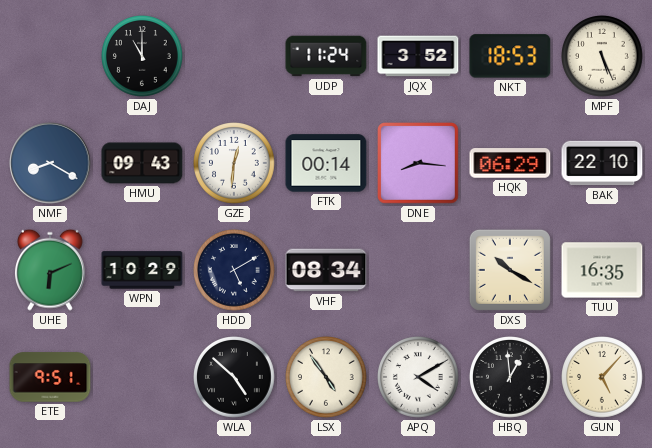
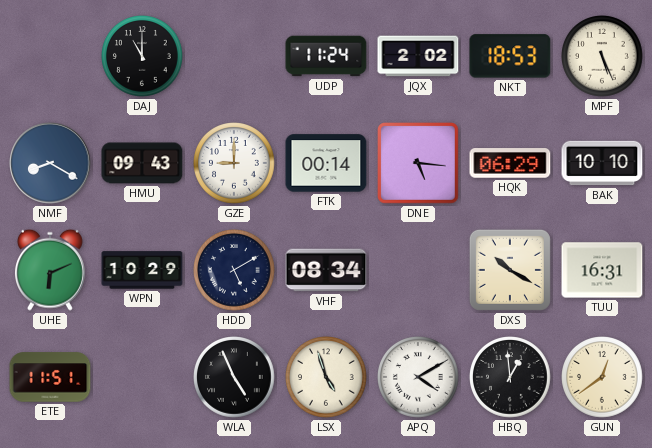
JQX: 3:52 -> 2:02 (418, 56)
GZE: 12:31 -> 9:00 (235, 164)
DNE: 8:16 -> 5:16 (419, 164)
BAK: 22:10 -> 10:10 (602, 163)
TUU: 16:35 -> 16:31 (602, 270)
ETE: 9:51 -> 11:51 (50, 377)
WLA: 4:52 -> 4:56 (235, 378)
LSX: 4:54 -> 4:57 (327, 378)
GUN: 5:07 -> 12:39 (603, 378)
